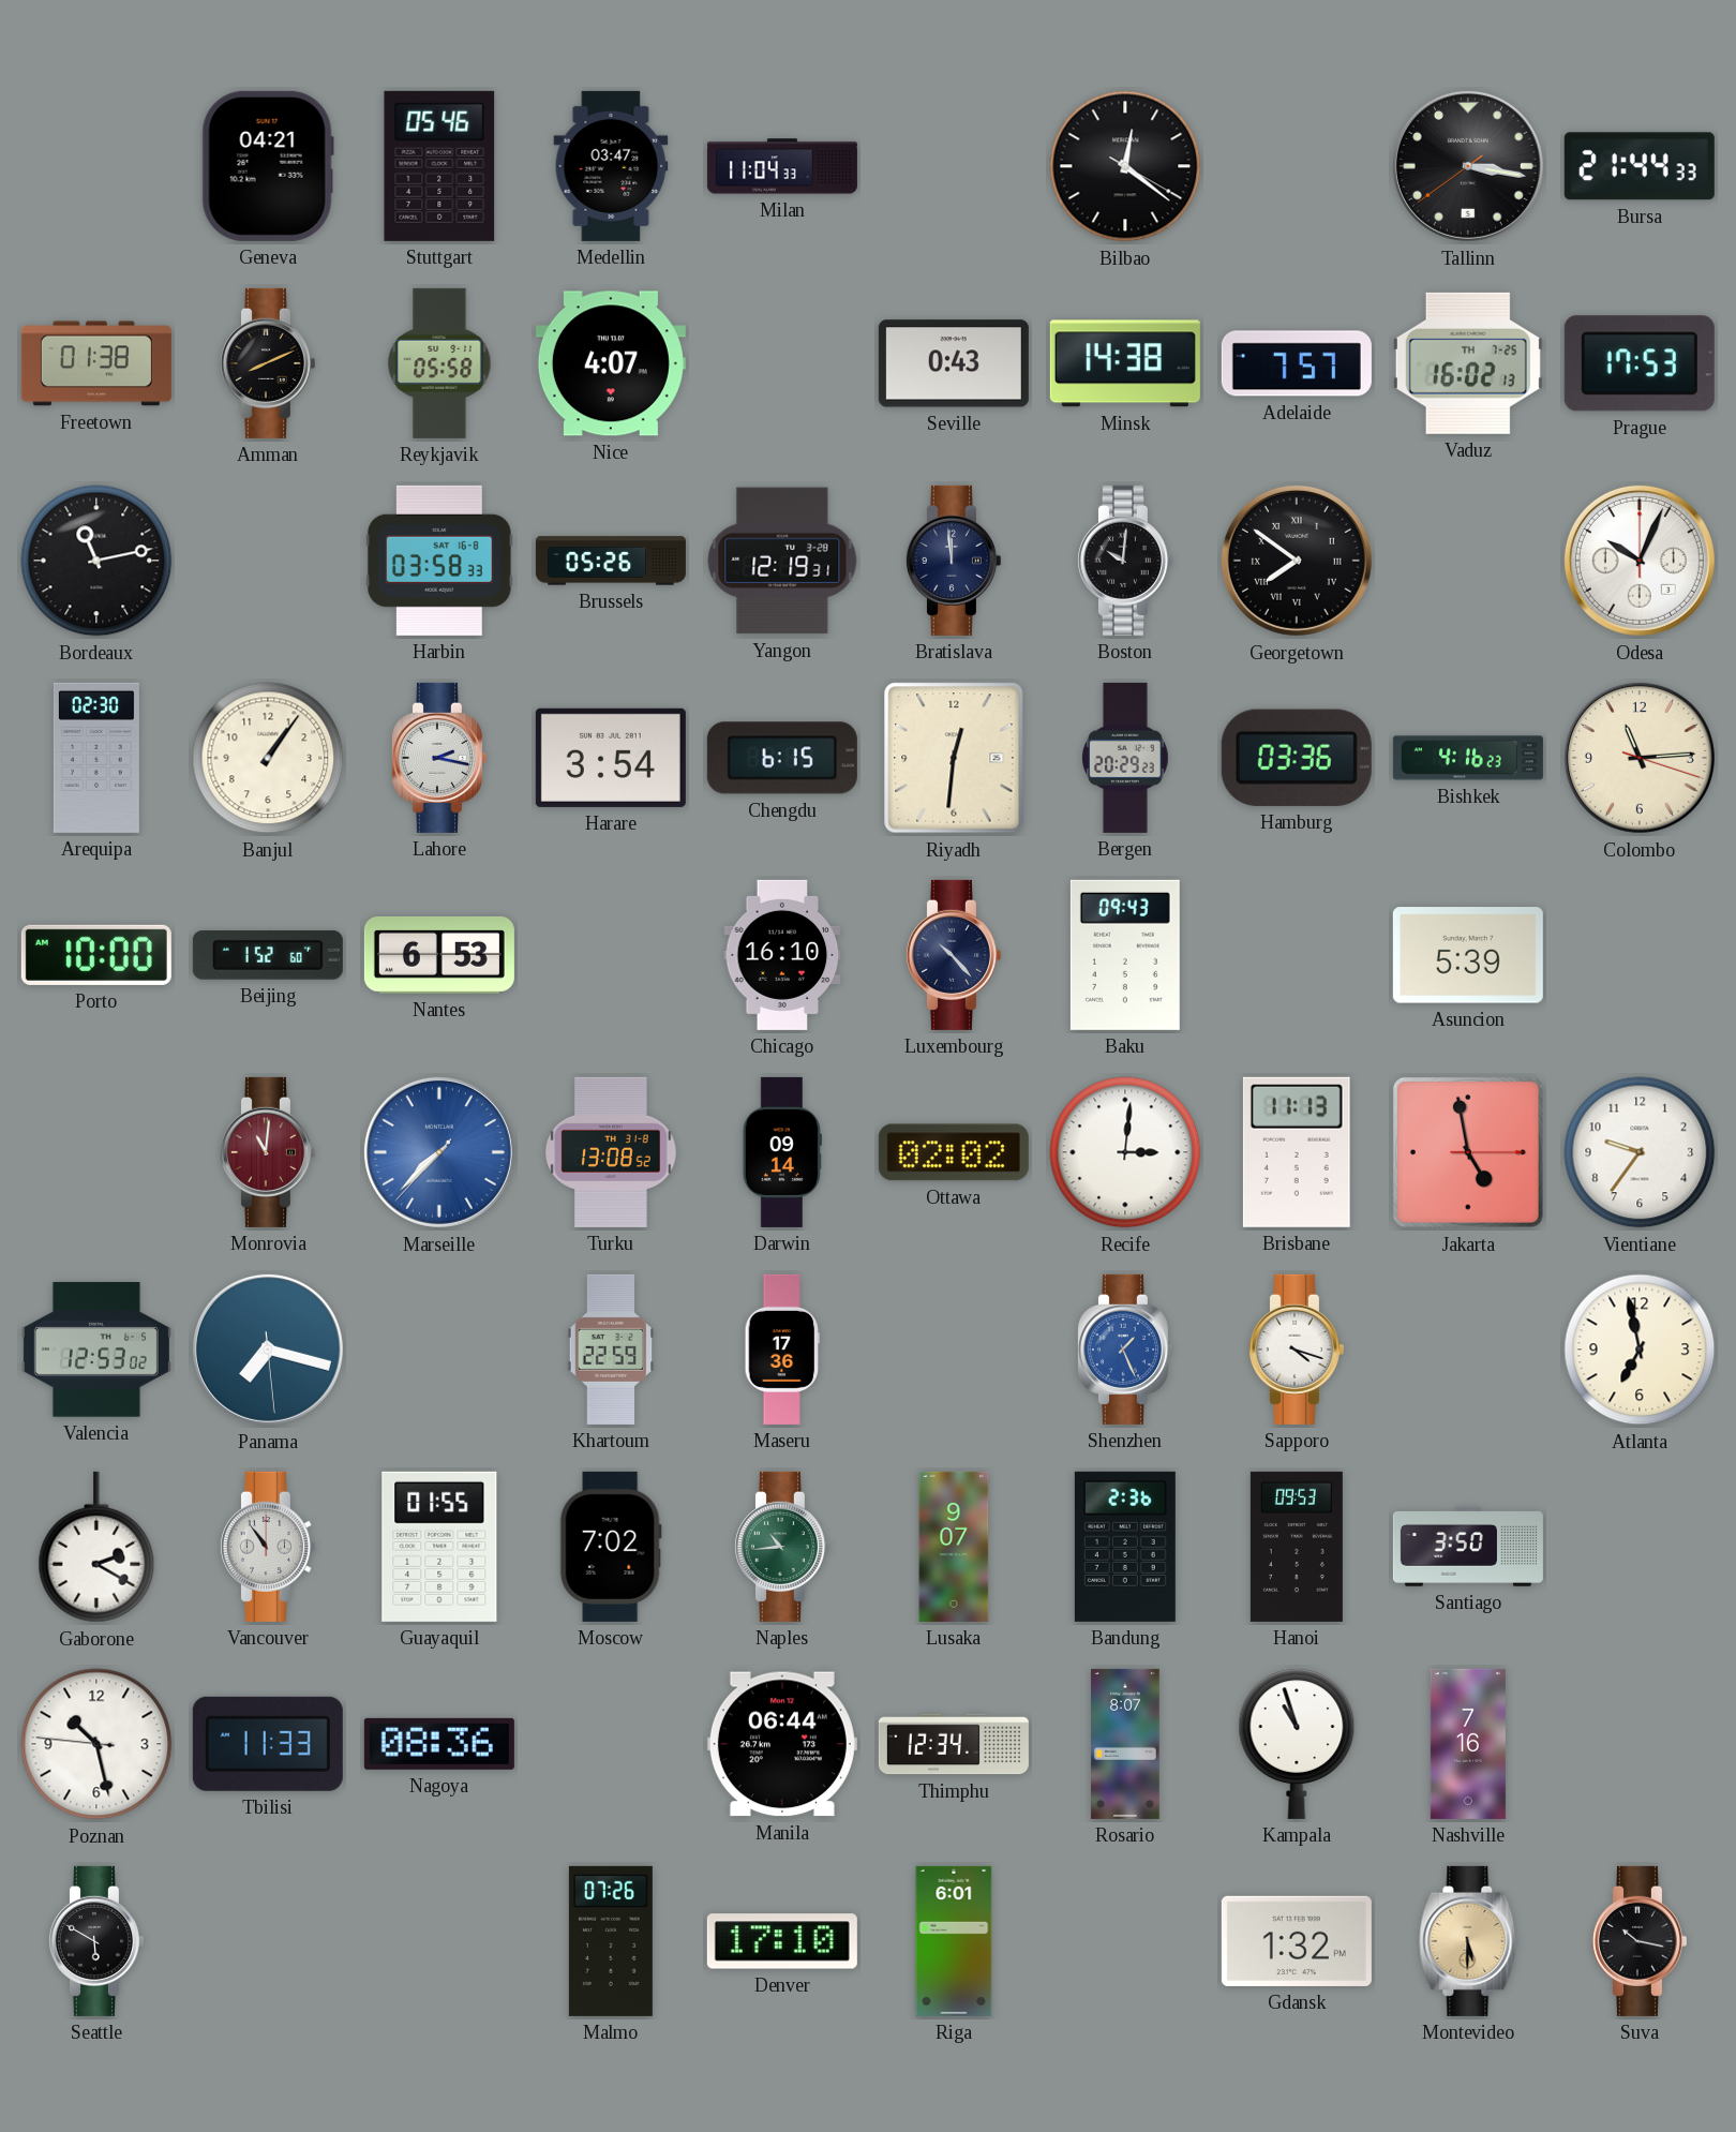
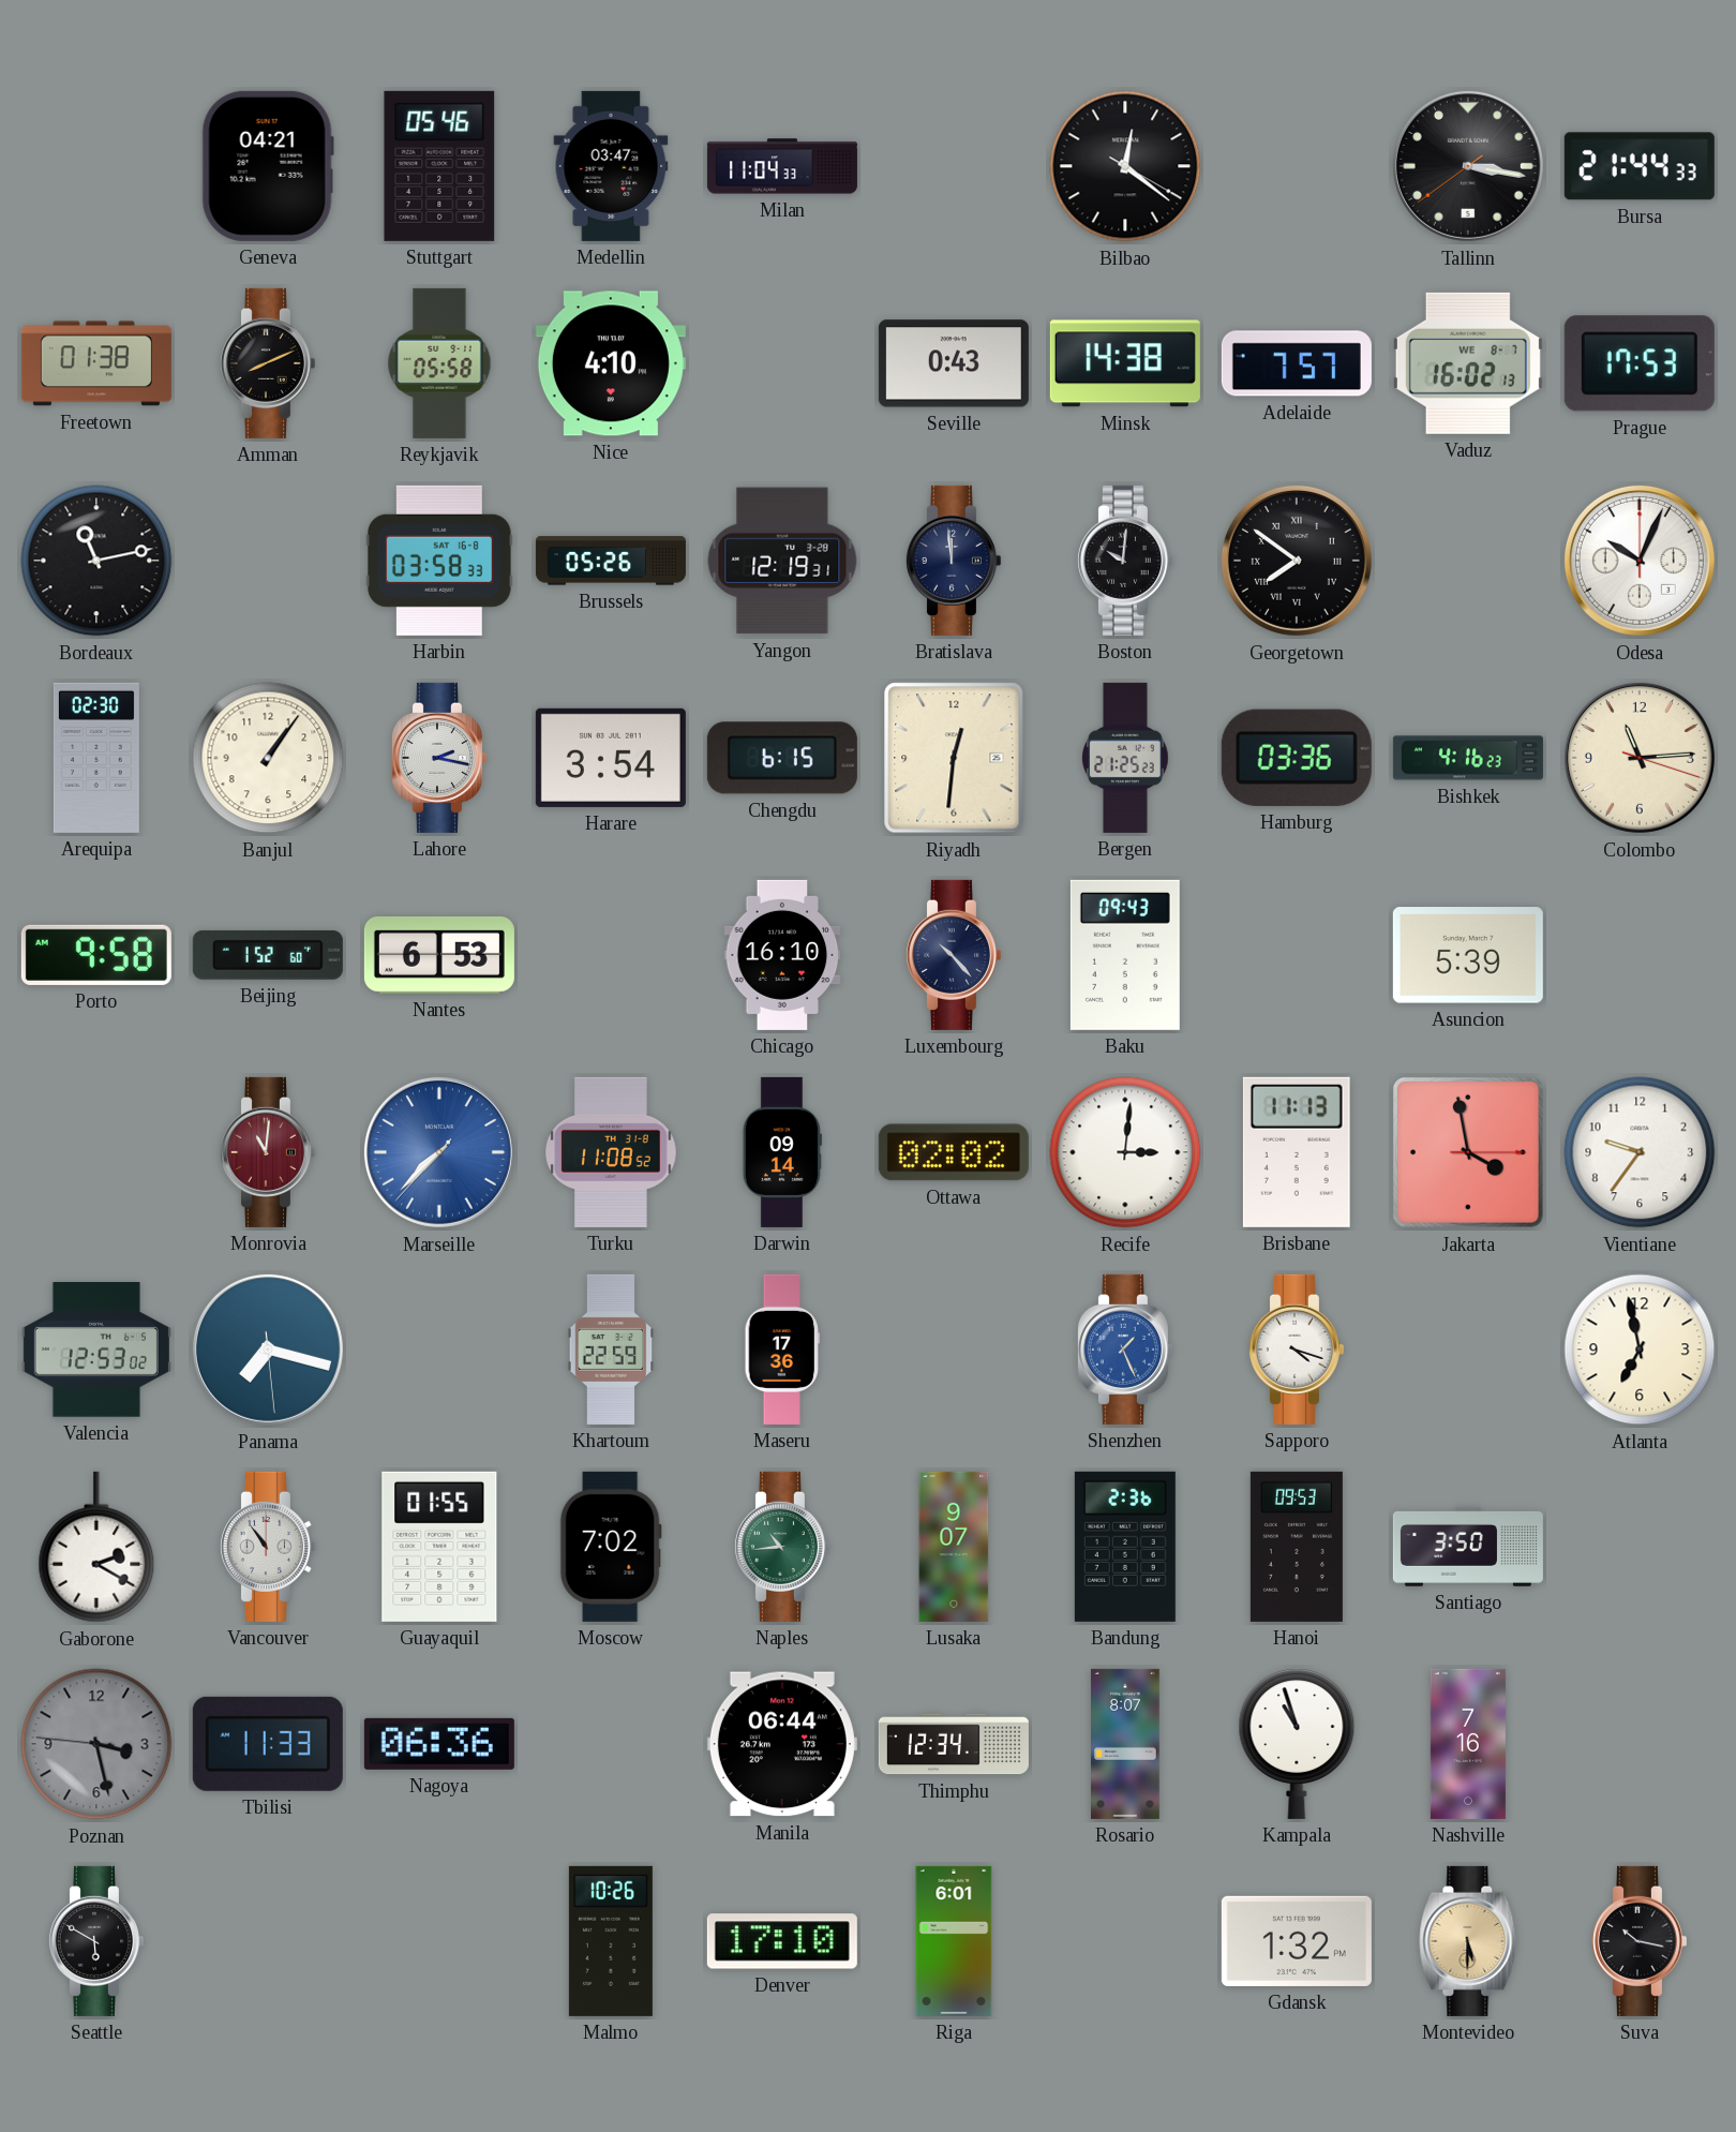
Nice: 4:07 -> 4:10 (611, 363)
Vaduz date: TH 7-25 -> WE 8-7 (1468, 363)
Bergen: 20:29 -> 21:25 (1125, 758)
Porto: 10:00 -> 9:58 (96, 955)
Turku: 13:08 -> 11:08 (612, 1152)
Jakarta: 4:58 -> 3:58 (1468, 1152)
Poznan: 10:27 -> 3:27 (96, 1744)
Poznan dial: white -> grey (96, 1744)
Nagoya: 08:36 -> 06:36 (439, 1744)
Malmo: 07:26 -> 10:26 (611, 1941)
